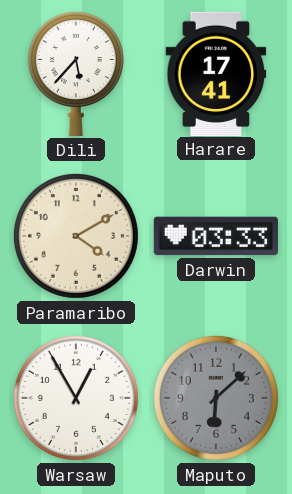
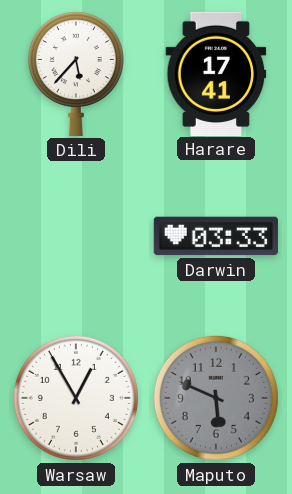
Paramaribo: 4:10 -> none (76, 236)
Maputo: 6:08 -> 5:49 (216, 398)
